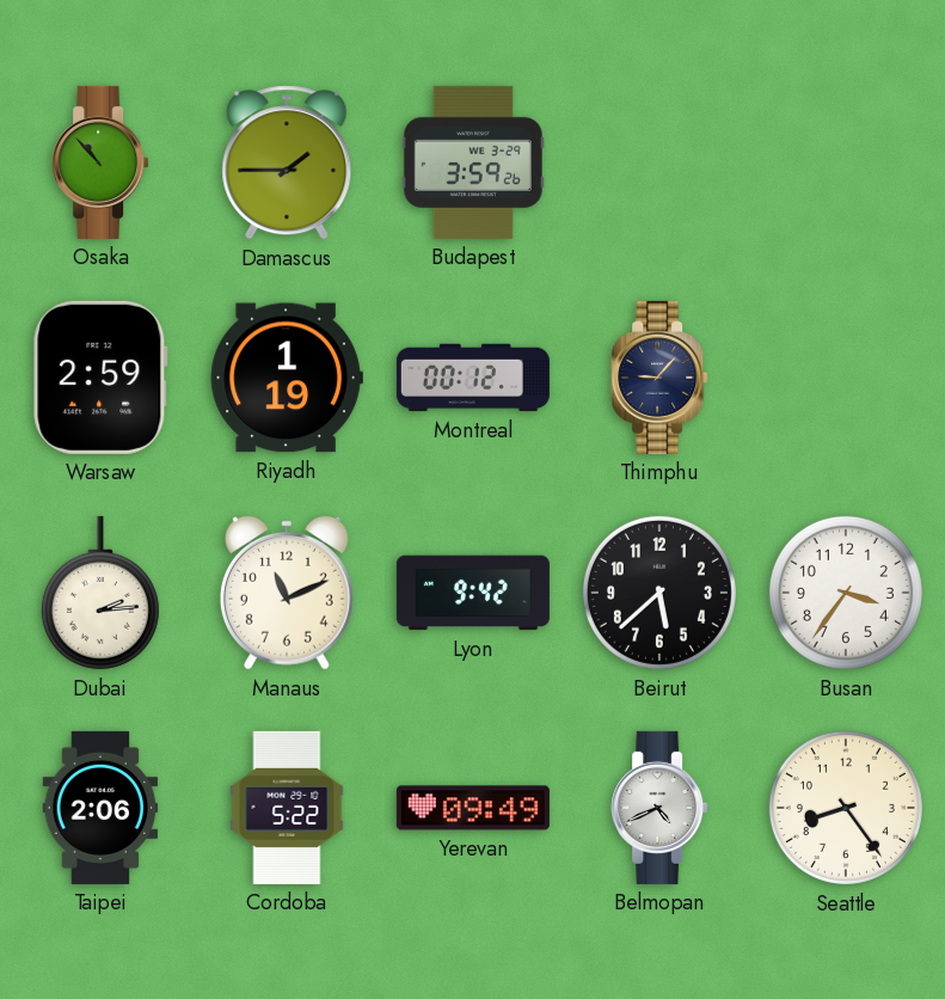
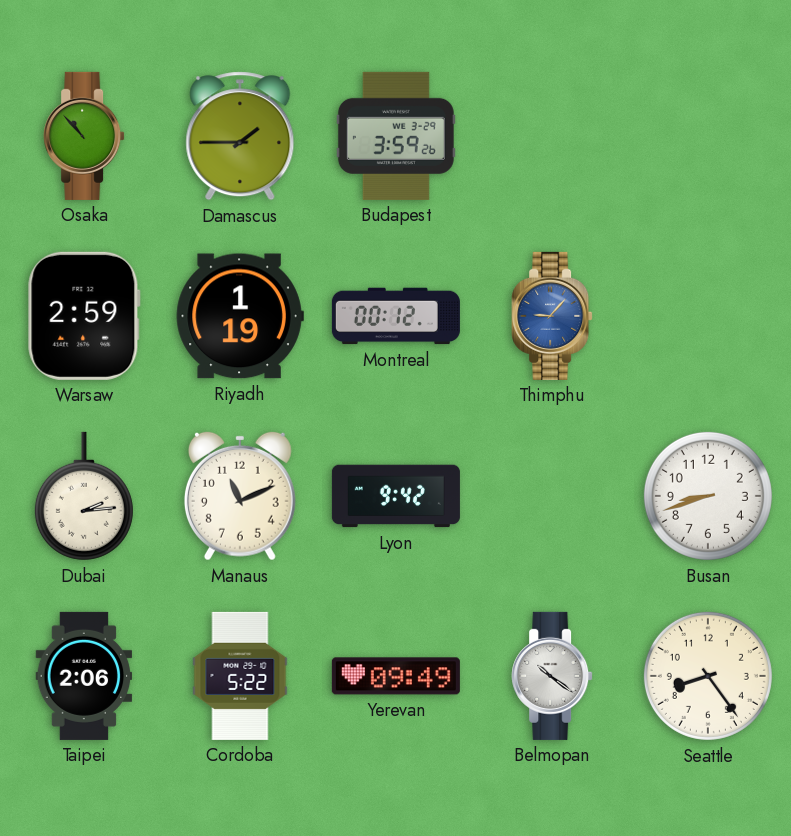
Thimphu dial: navy -> blue (552, 316)
Beirut: 5:38 -> none (659, 593)
Busan: 3:36 -> 8:42 (708, 496)
Belmopan: 4:41 -> 10:21 (552, 676)
